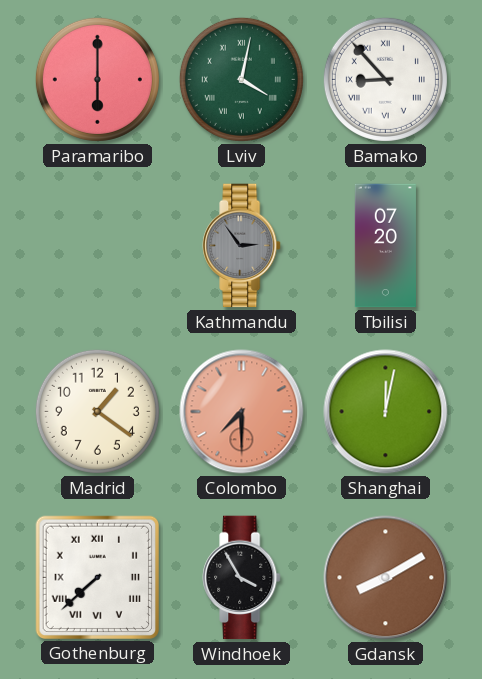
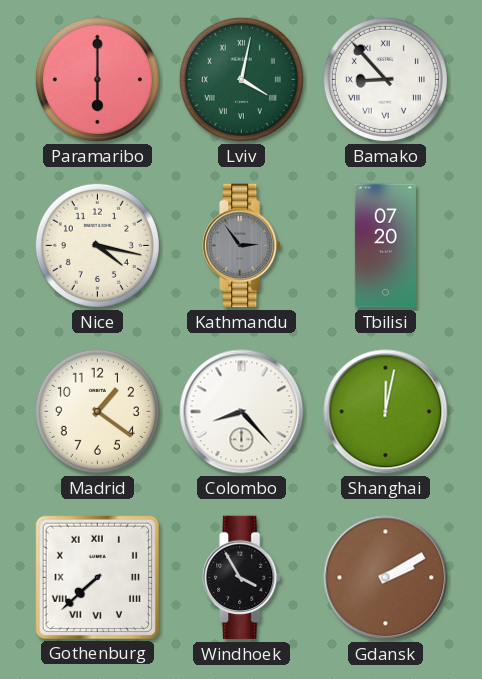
Nice: none -> 4:17 (97, 245)
Colombo: 7:30 -> 8:23 (242, 412)
Colombo dial: salmon -> white (242, 412)
Gdansk: 8:10 -> 2:10 (386, 578)
